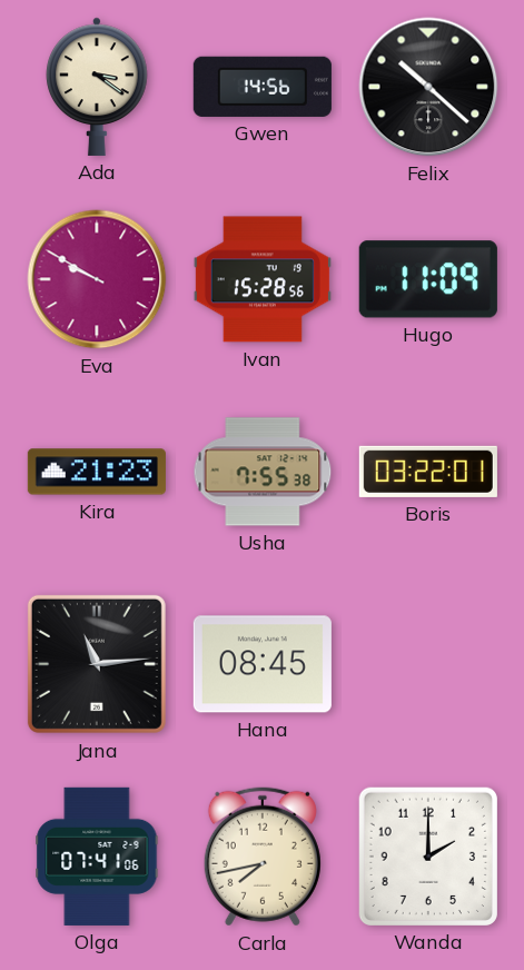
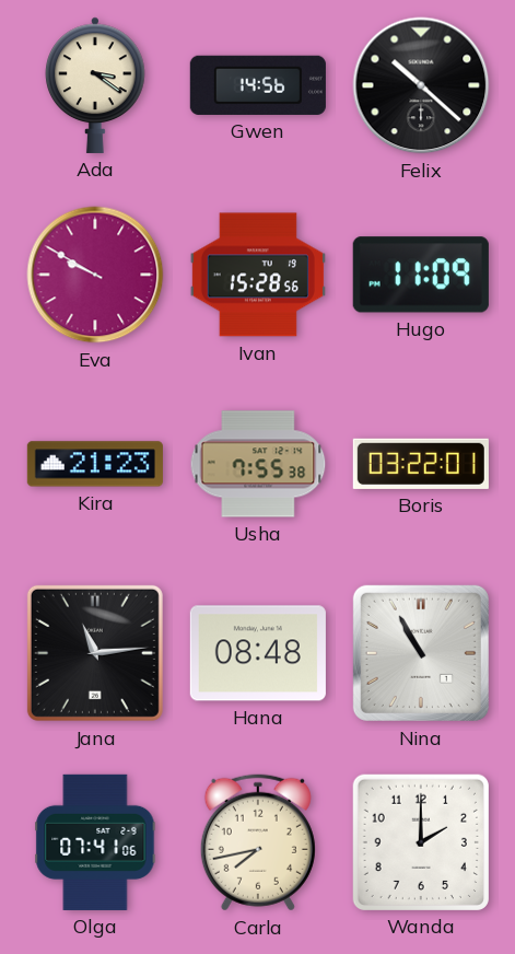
Hana: 08:45 -> 08:48 (258, 653)
Nina: none -> 10:55 (421, 653)
